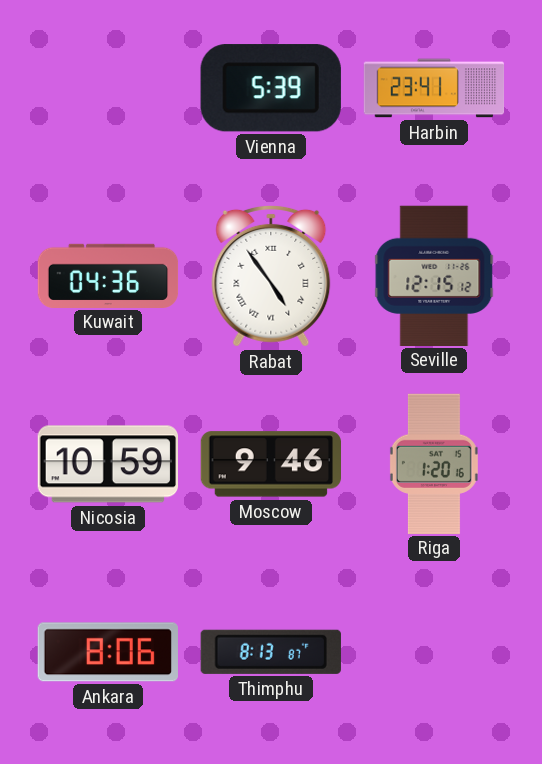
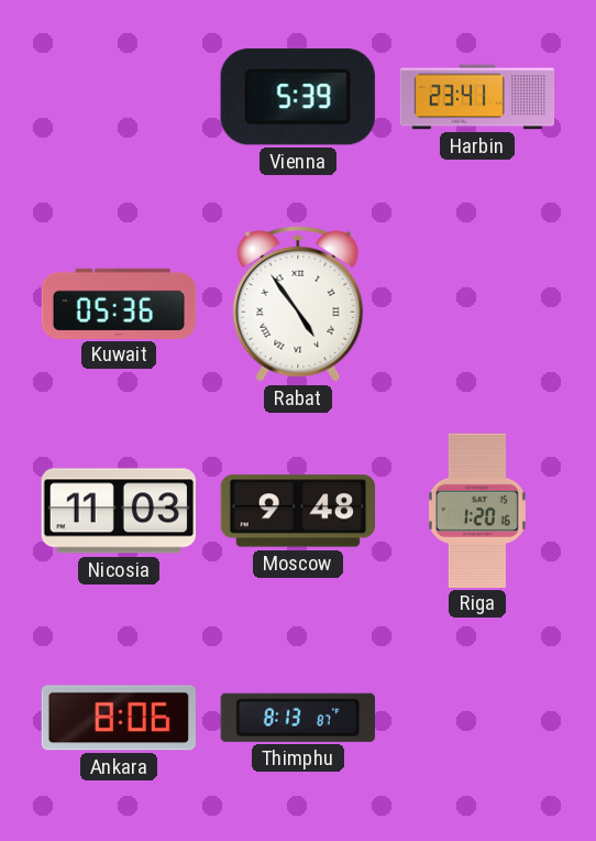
Kuwait: 04:36 -> 05:36 (119, 303)
Seville: 12:15 -> none (434, 275)
Nicosia: 10:59 -> 11:03 (118, 511)
Moscow: 9:46 -> 9:48 (297, 511)
